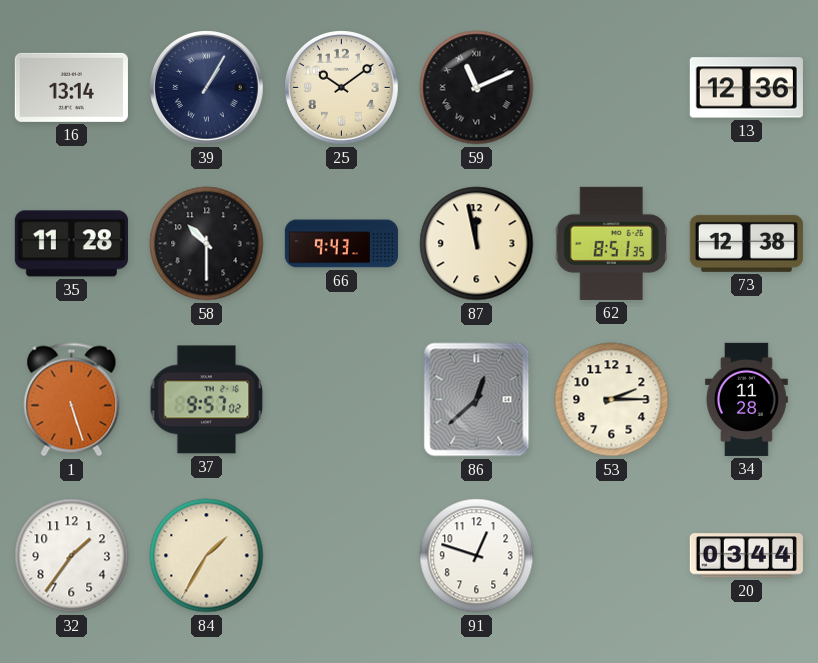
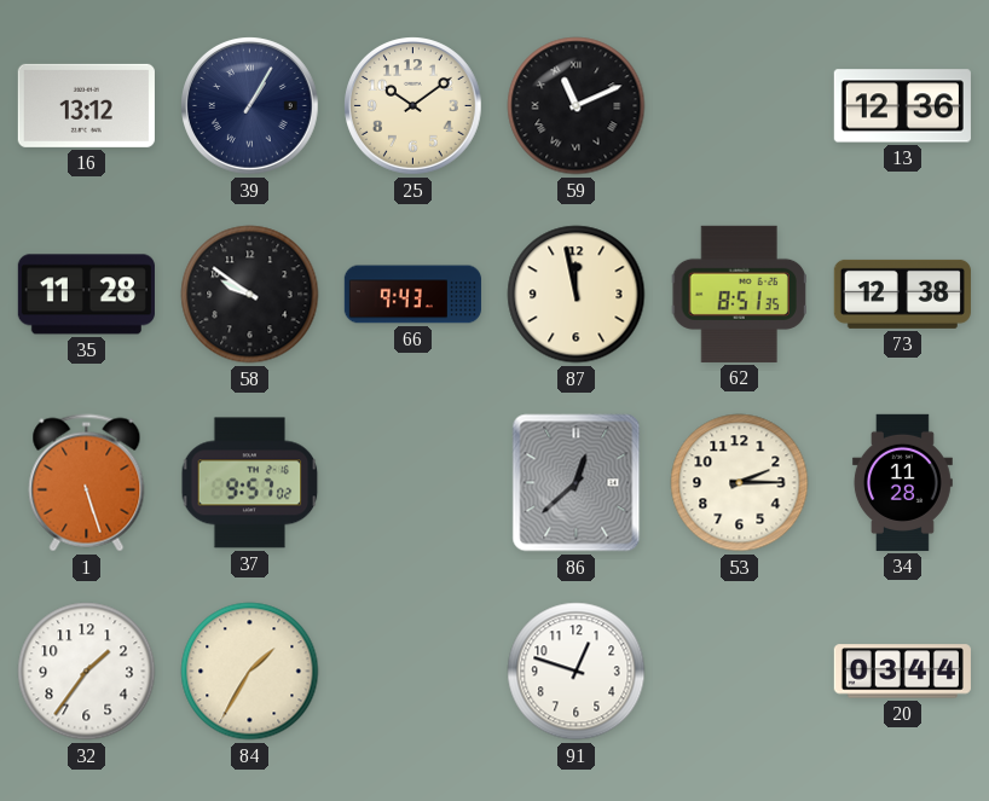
16: 13:14 -> 13:12 (86, 105)
58: 10:30 -> 9:51 (250, 295)
